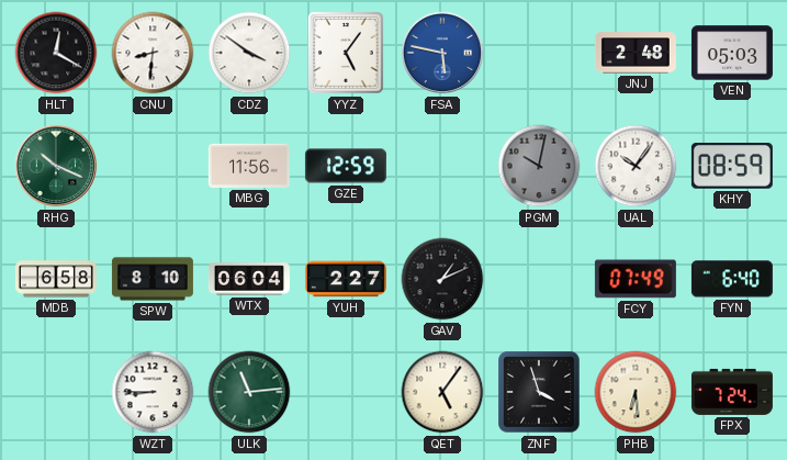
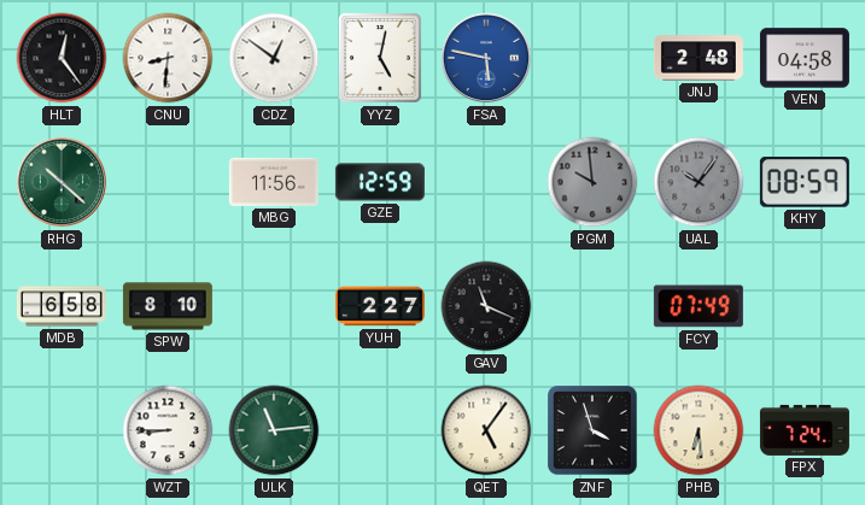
HLT: 12:20 -> 12:24 (62, 58)
CDZ: 3:51 -> 12:51 (274, 58)
YYZ: 5:06 -> 5:02 (381, 58)
VEN: 05:03 -> 04:58 (805, 58)
RHG: 10:19 -> 10:22 (62, 182)
PGM: 10:02 -> 9:59 (592, 182)
UAL dial: white -> grey (699, 182)
WTX: 06:04 -> none (249, 279)
GAV: 1:11 -> 11:19 (486, 306)
FYN: 6:40 -> none (732, 279)
